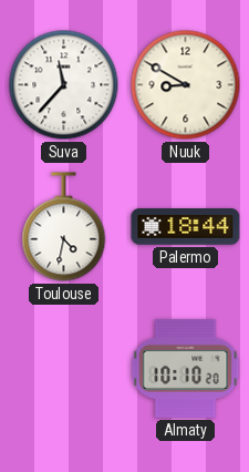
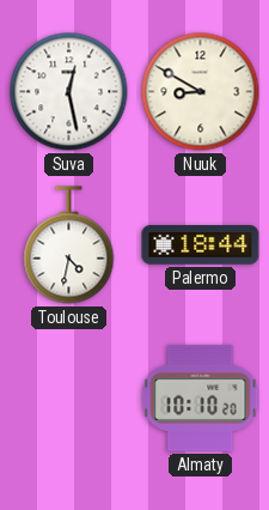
Suva: 11:37 -> 12:28 (69, 92)
